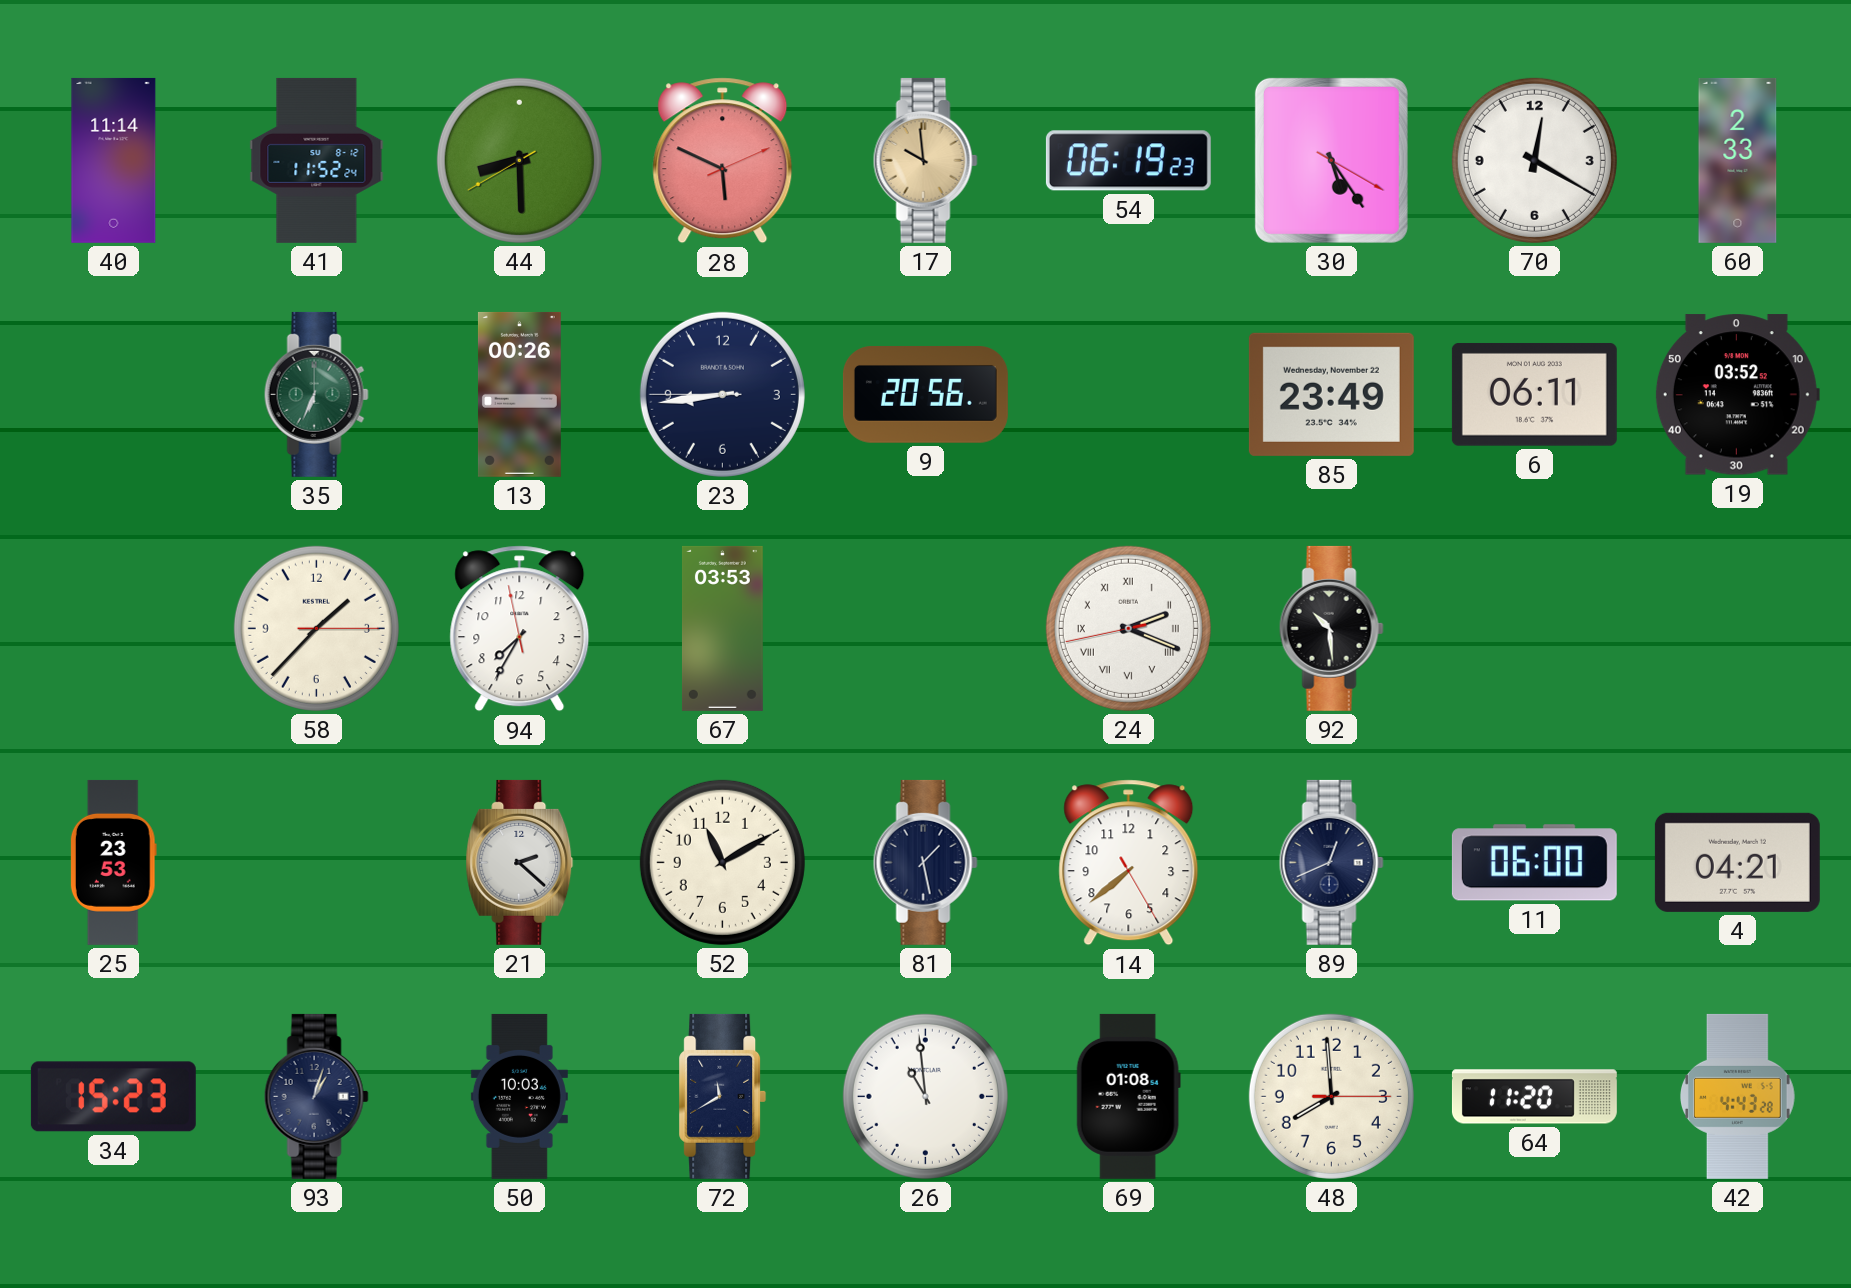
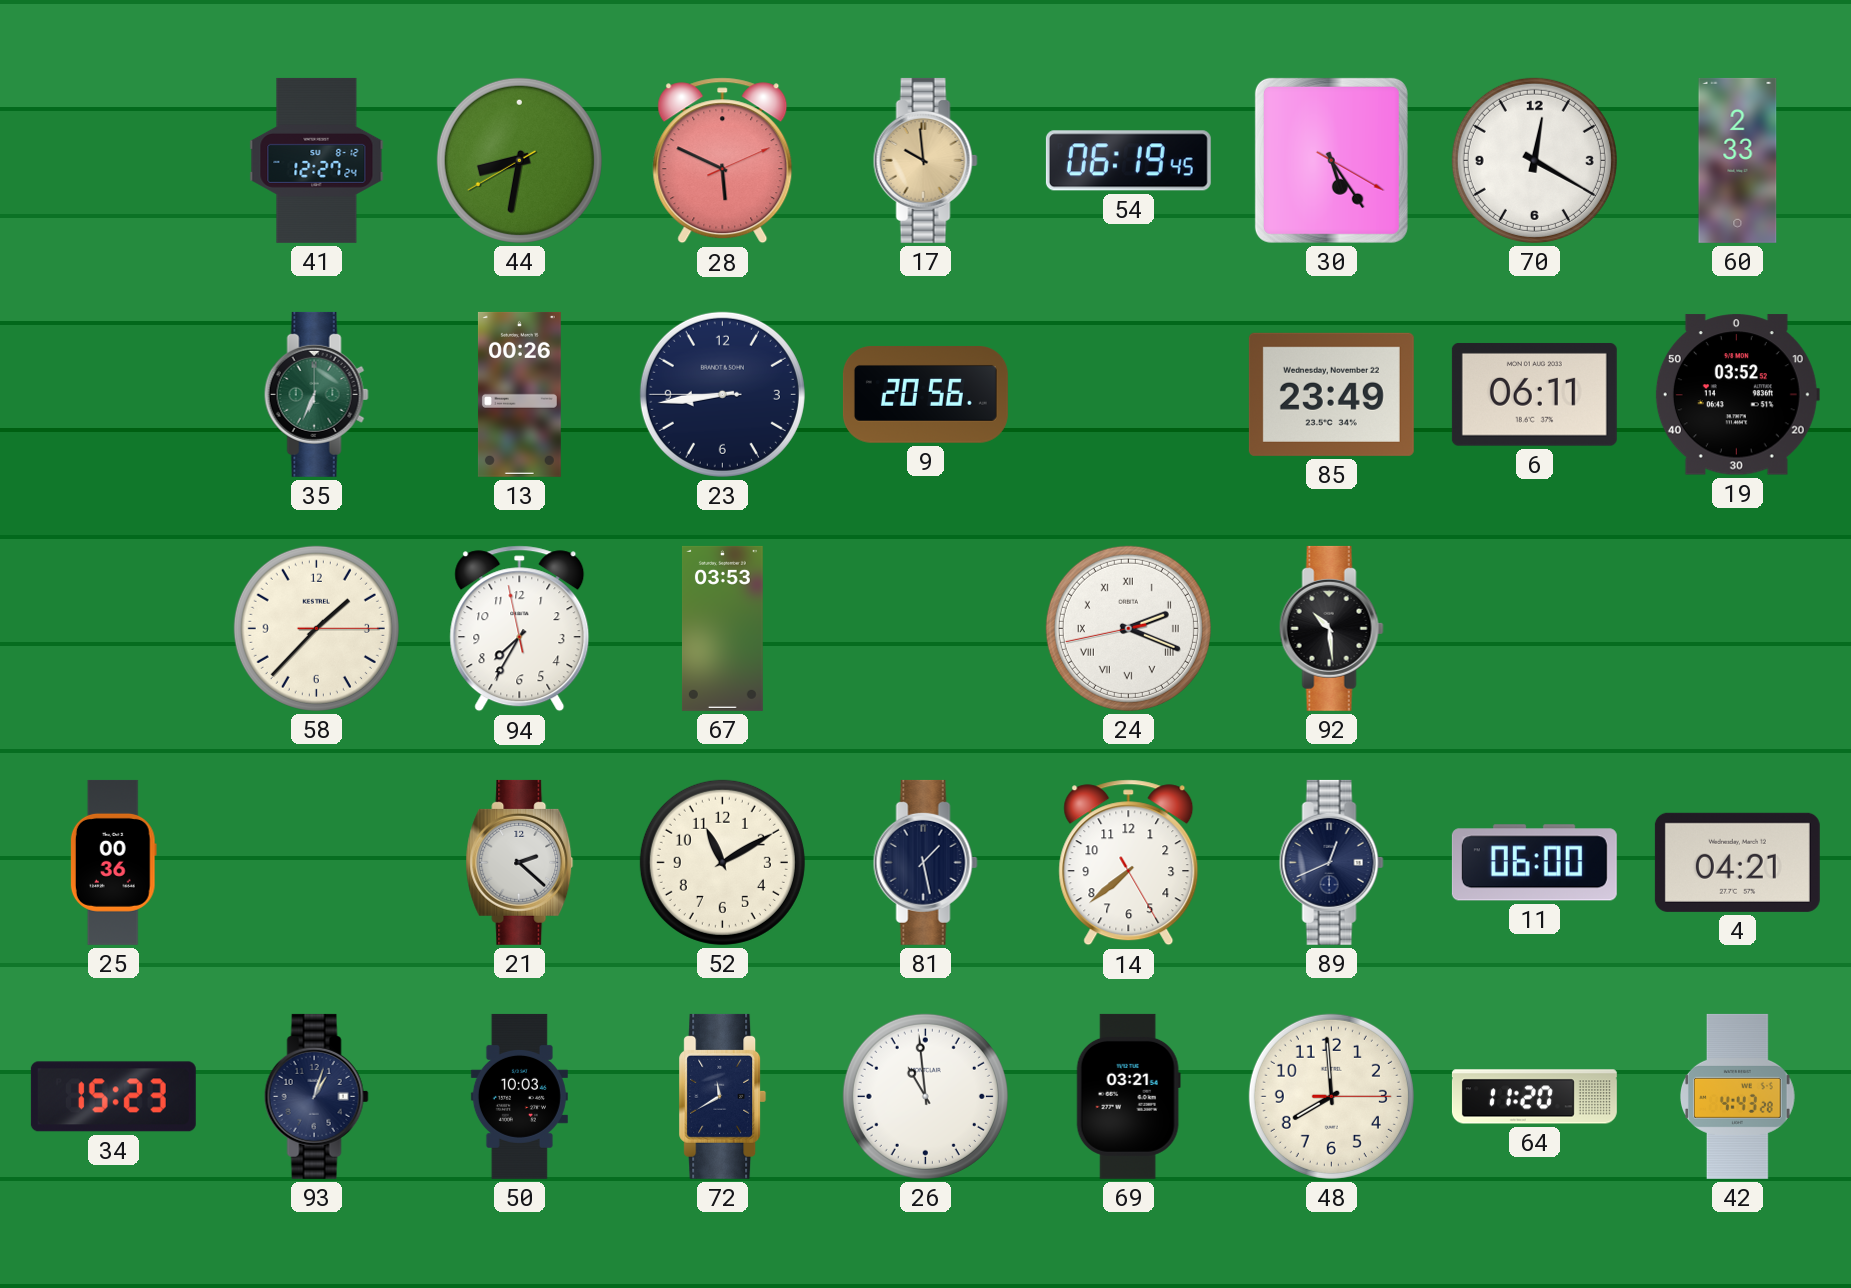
40: 11:14 -> none (114, 160)
41: 11:52 -> 12:27 (317, 160)
44: 8:29 -> 8:31 (519, 160)
54: 06:19:23 -> 06:19:45 (1128, 161)
25: 23:53 -> 00:36 (113, 862)
69: 01:08 -> 03:21 (1128, 1096)
